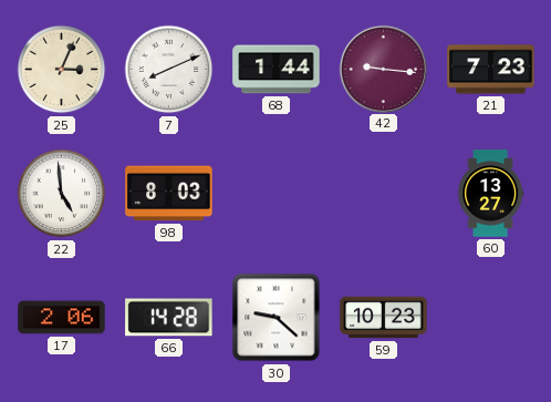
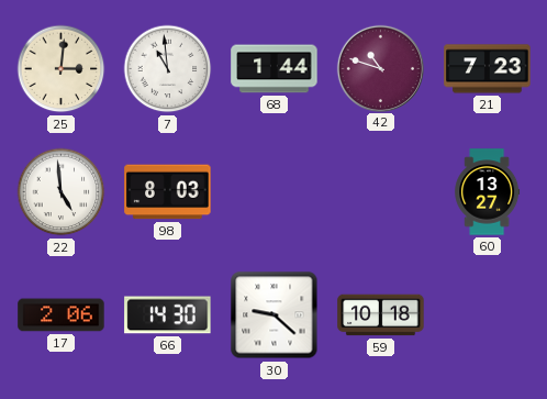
25: 3:04 -> 3:01 (62, 69)
7: 8:11 -> 10:59 (168, 69)
42: 9:16 -> 10:48 (380, 68)
66: 14:28 -> 14:30 (168, 315)
59: 10:23 -> 10:18 (381, 315)
